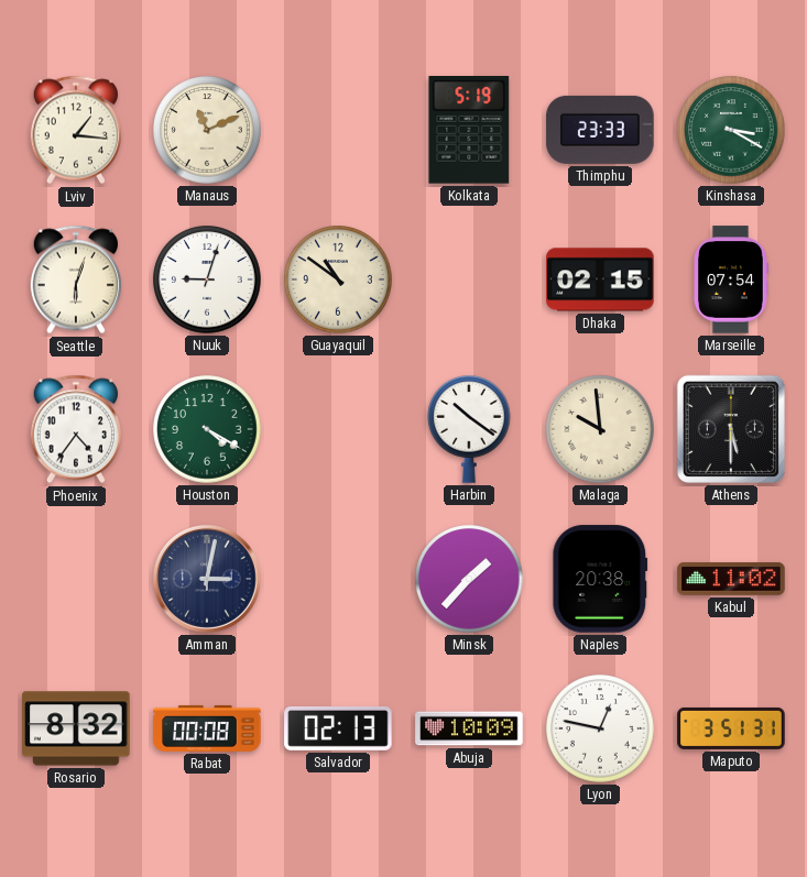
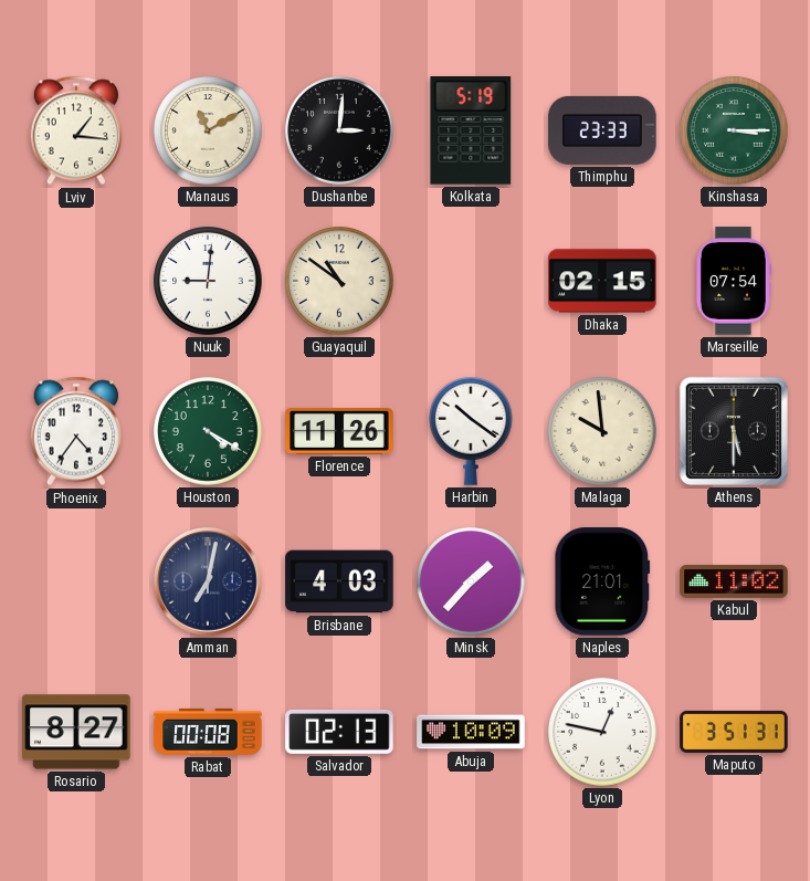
Manaus: 11:11 -> 11:10 (208, 130)
Dushanbe: none -> 3:01 (339, 130)
Kinshasa: 3:20 -> 3:15 (734, 130)
Seattle: 6:03 -> none (75, 279)
Nuuk: 9:03 -> 9:01 (208, 281)
Florence: none -> 11:26 (339, 432)
Amman: 3:02 -> 7:02 (208, 581)
Brisbane: none -> 4:03 (339, 581)
Naples: 20:38 -> 21:01 (602, 581)
Rosario: 8:32 -> 8:27 (76, 732)
